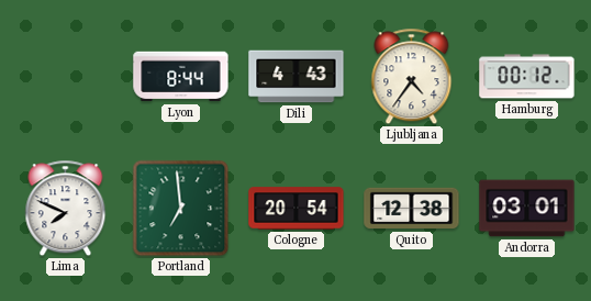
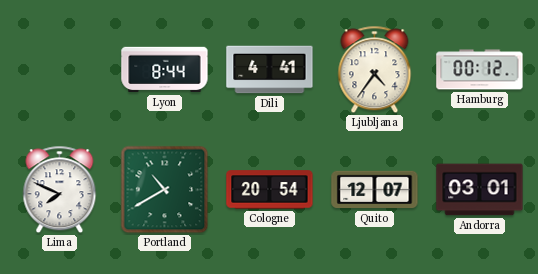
Dili: 4:43 -> 4:41 (270, 70)
Portland: 6:59 -> 10:40 (165, 190)
Quito: 12:38 -> 12:07 (375, 190)
